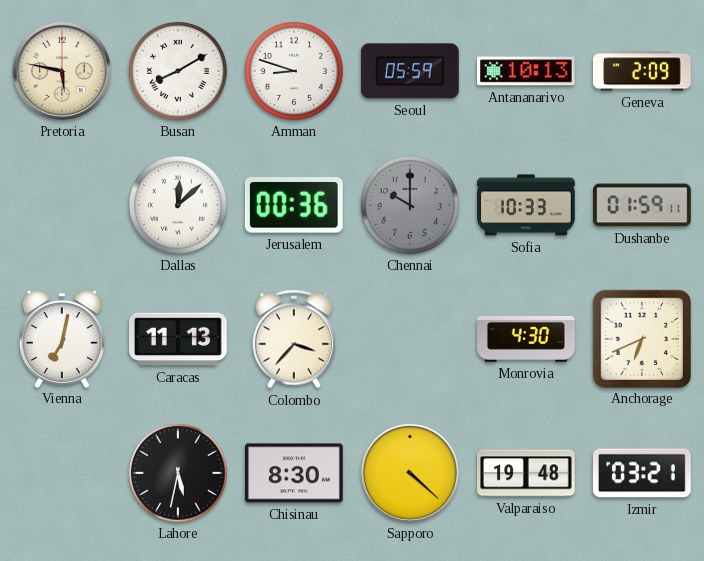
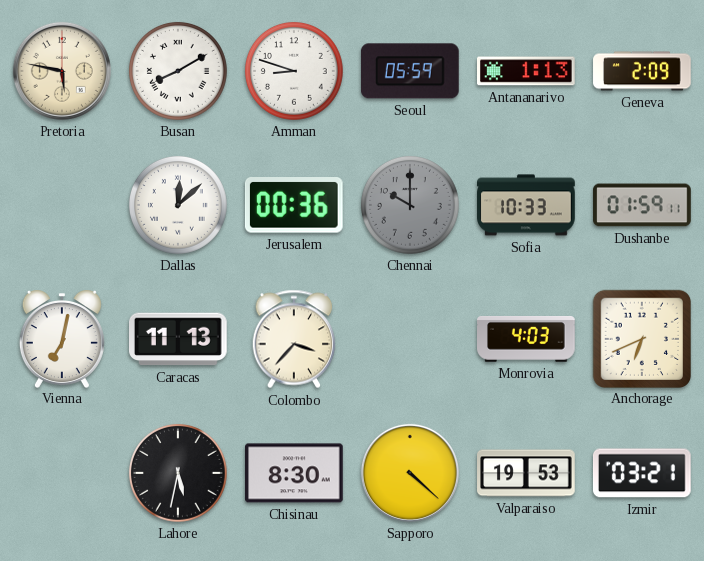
Antananarivo: 10:13 -> 1:13 (527, 71)
Monrovia: 4:30 -> 4:03 (526, 339)
Valparaiso: 19:48 -> 19:53 (526, 473)
